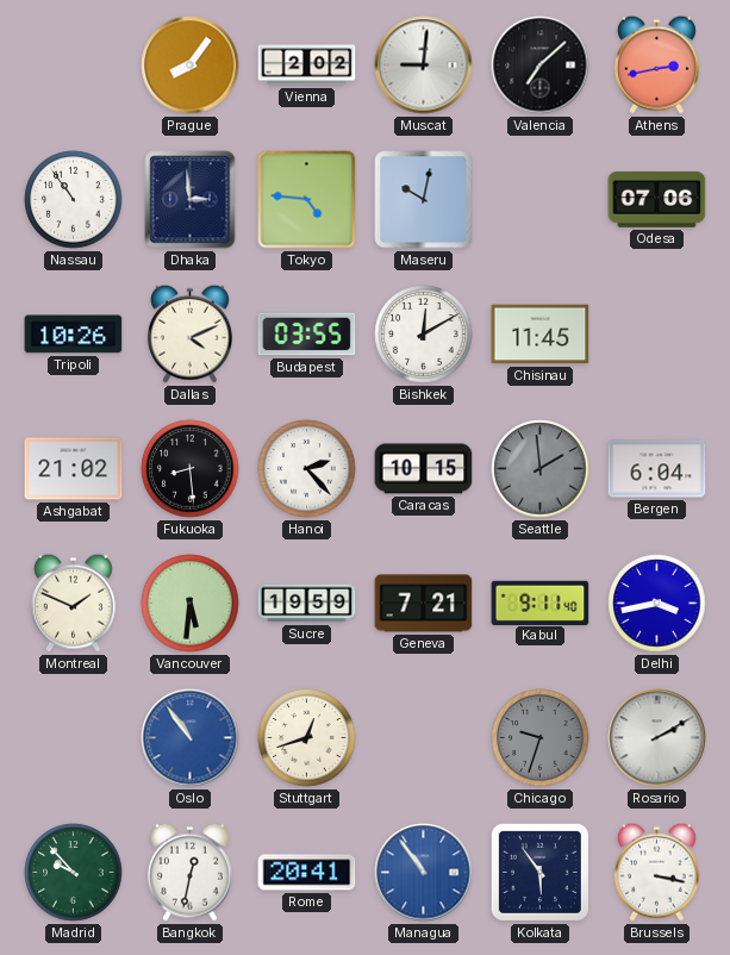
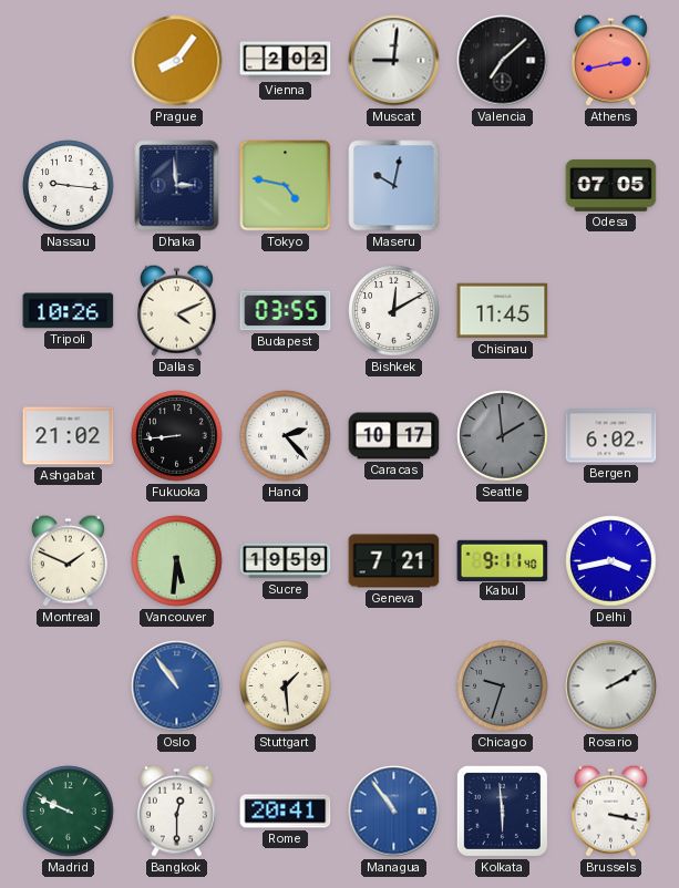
Nassau: 10:54 -> 9:16 (69, 186)
Tokyo: 4:46 -> 4:47 (286, 186)
Odesa: 07:06 -> 07:05 (611, 185)
Fukuoka: 8:29 -> 8:44 (177, 436)
Caracas: 10:15 -> 10:17 (394, 436)
Bergen: 6:04 -> 6:02 (611, 436)
Stuttgart: 12:42 -> 1:29 (286, 686)
Madrid: 9:53 -> 9:49 (69, 812)
Bangkok: 12:32 -> 12:30 (176, 810)
Kolkata: 5:54 -> 5:59 (502, 810)
